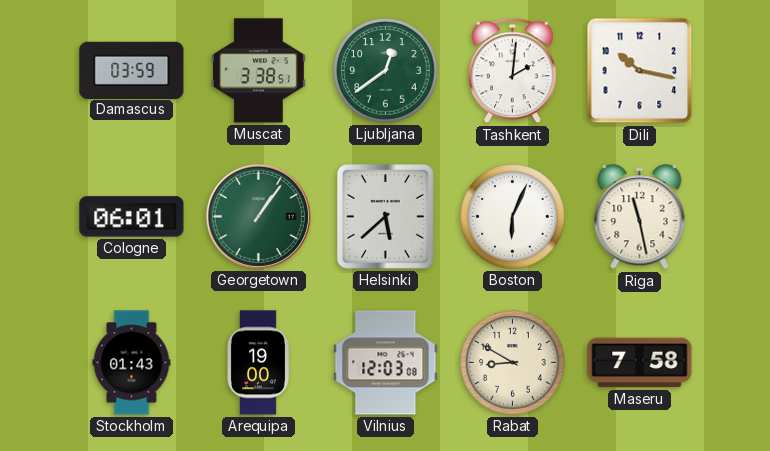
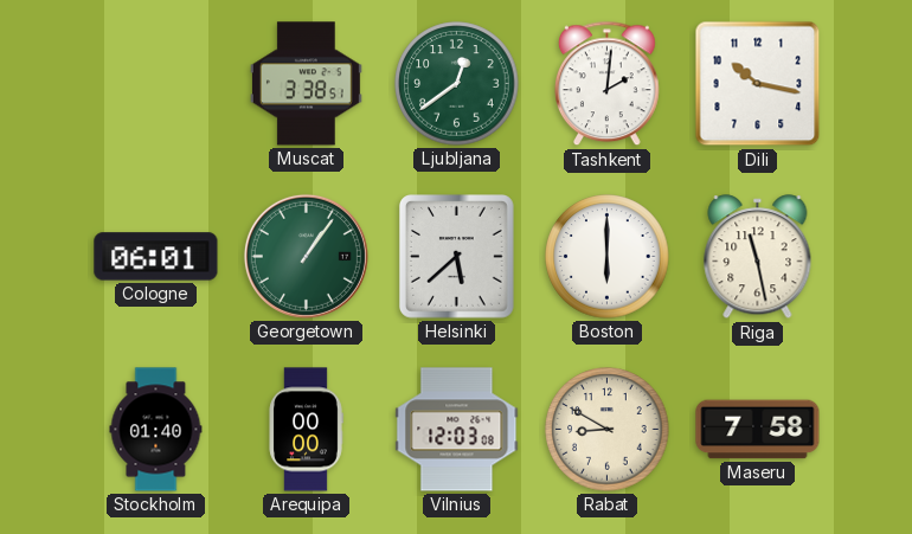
Damascus: 03:59 -> none (132, 70)
Boston: 6:04 -> 6:00 (608, 257)
Stockholm: 01:43 -> 01:40 (156, 430)
Arequipa: 19:00 -> 00:00 (306, 430)
